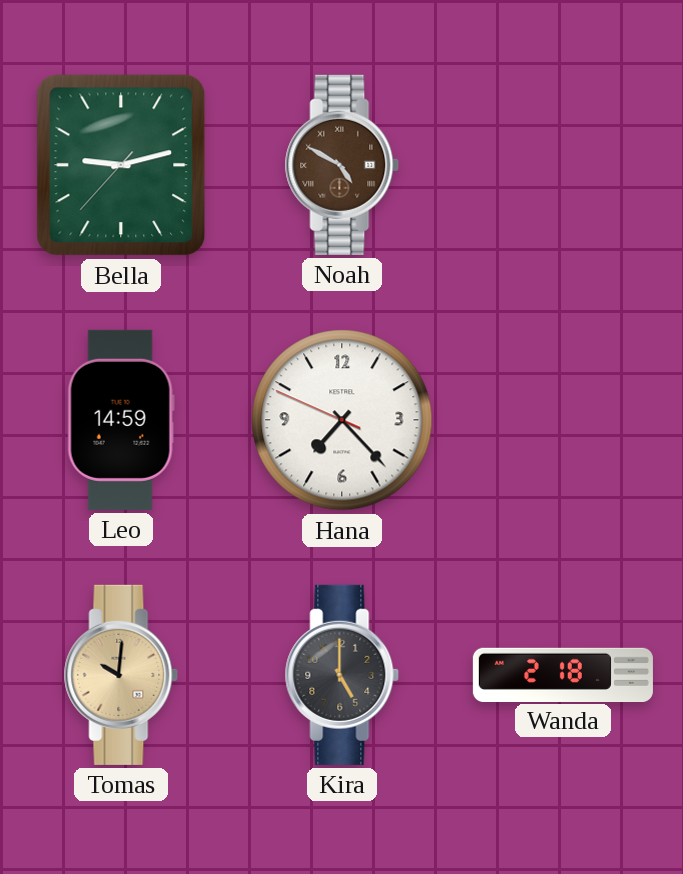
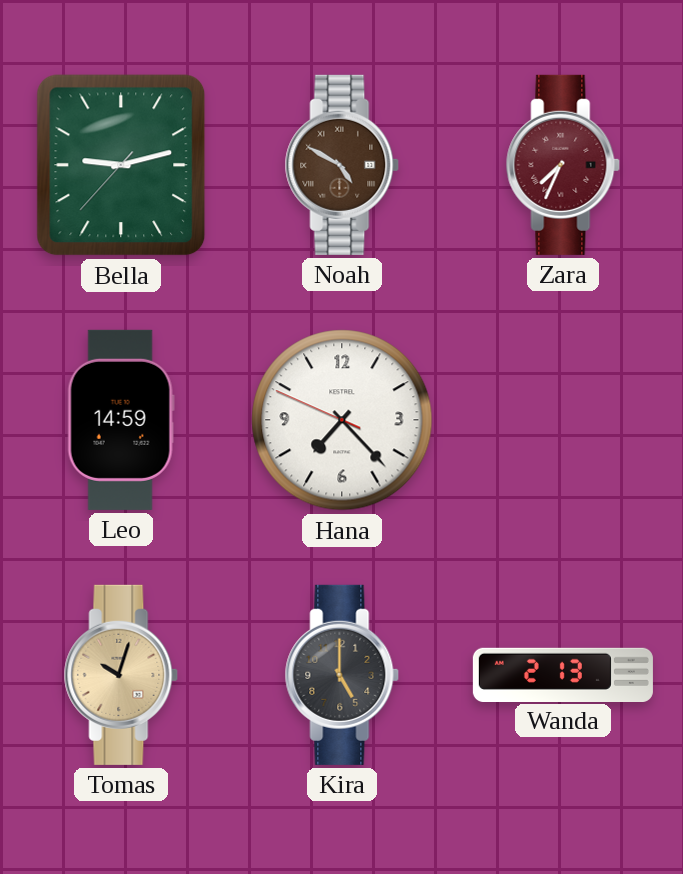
Zara: none -> 7:34 (563, 165)
Tomas: 10:01 -> 10:03 (121, 675)
Wanda: 2:18 -> 2:13 (563, 674)
